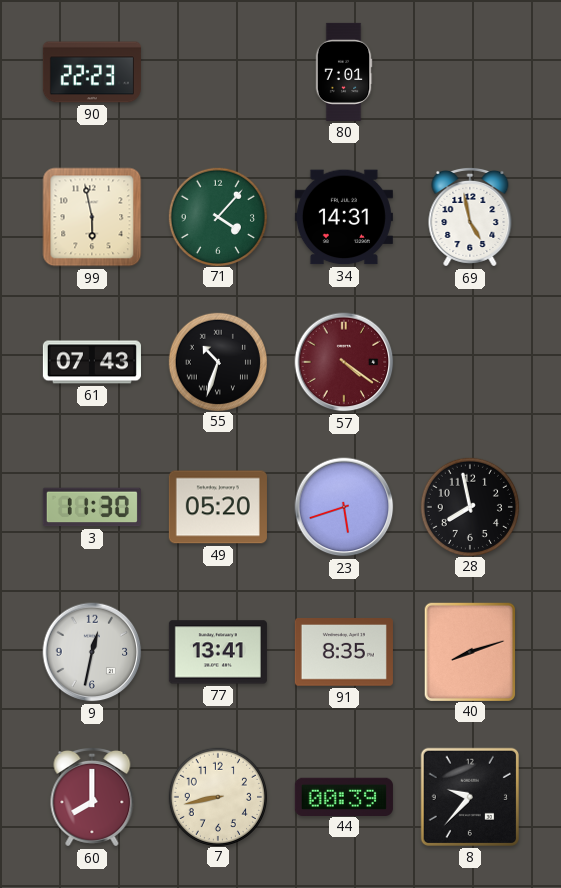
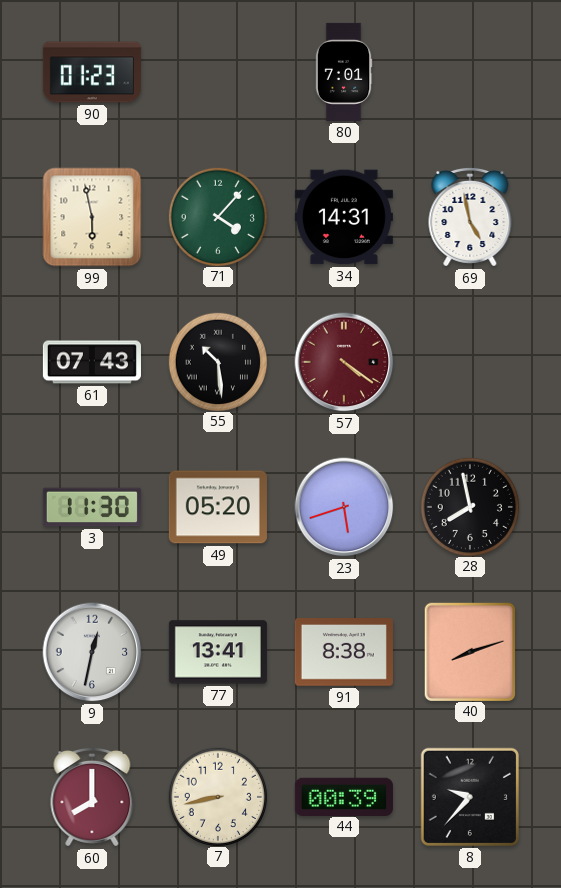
90: 22:23 -> 01:23 (92, 72)
55: 10:33 -> 10:29 (217, 361)
91: 8:35 -> 8:38 (344, 653)
